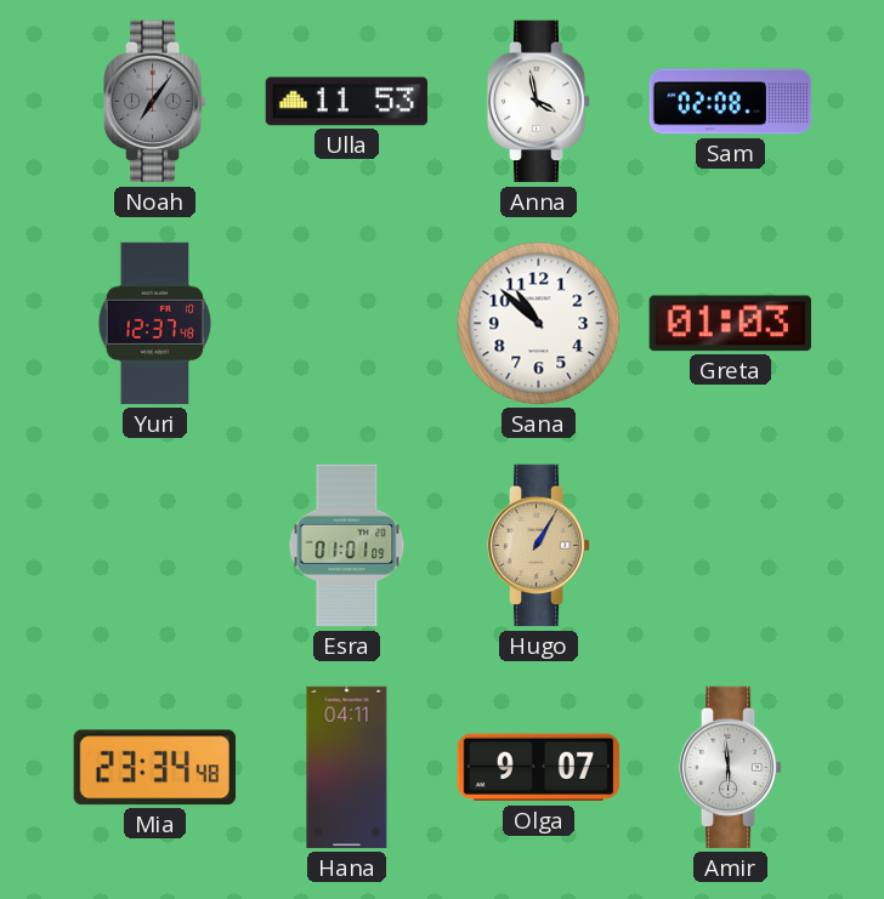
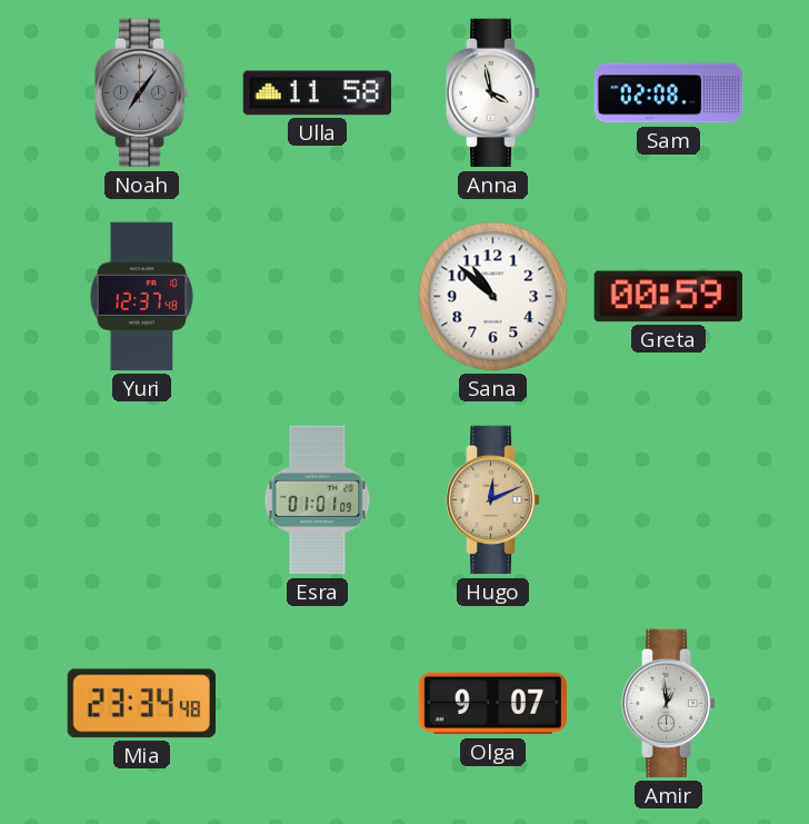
Ulla: 11:53 -> 11:58 (318, 93)
Greta: 01:03 -> 00:59 (668, 297)
Hugo: 1:05 -> 12:11 (493, 500)
Hana: 04:11 -> none (347, 768)
Amir: 5:59 -> 12:59 (669, 704)
